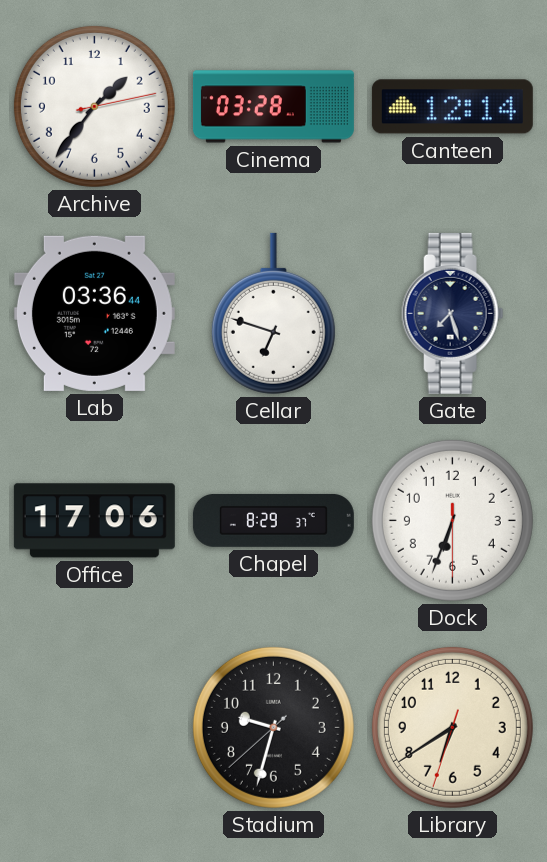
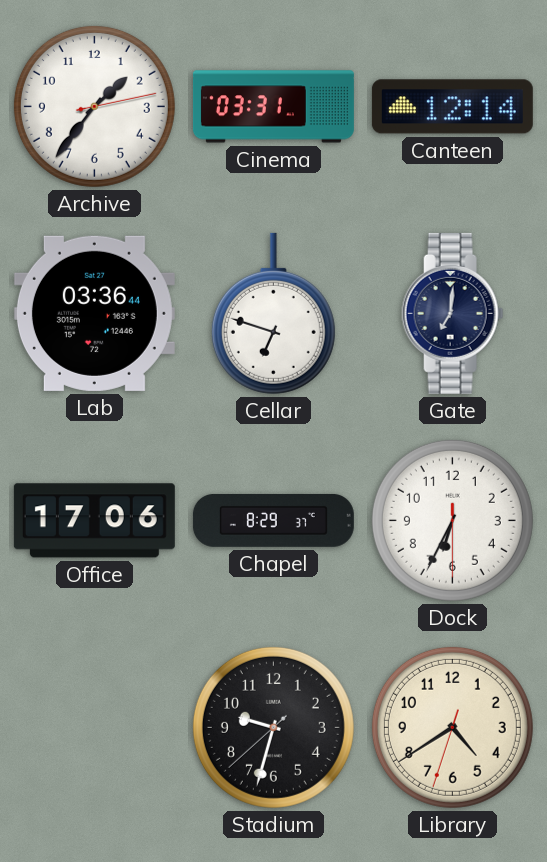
Cinema: 03:28 -> 03:31 (273, 107)
Gate: 7:27 -> 7:01 (453, 313)
Dock: 6:33 -> 6:34 (452, 520)
Library: 6:39 -> 4:39 (452, 727)
